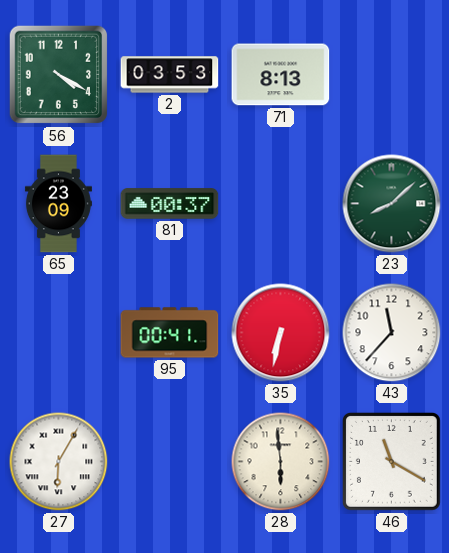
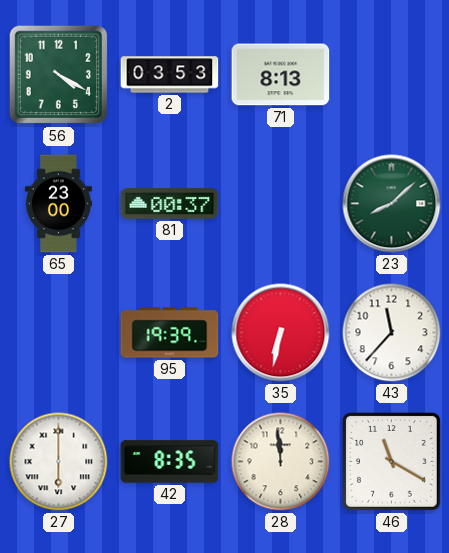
65: 23:09 -> 23:00 (58, 204)
95: 00:41 -> 19:39 (170, 333)
27: 6:05 -> 6:00 (59, 462)
42: none -> 8:35 (170, 462)
28: 5:59 -> 11:59 (281, 462)
